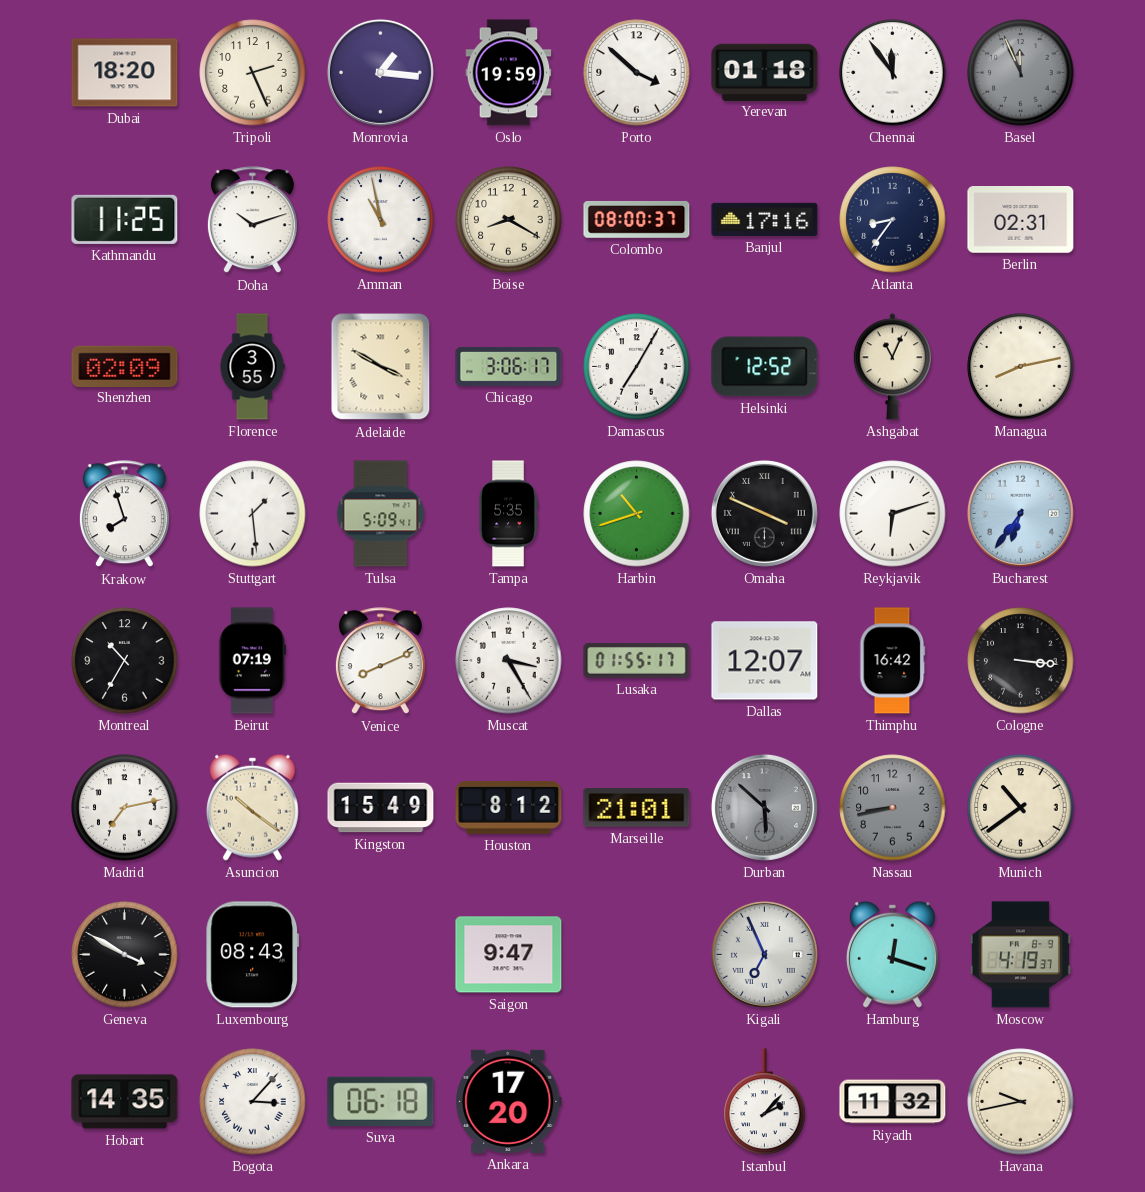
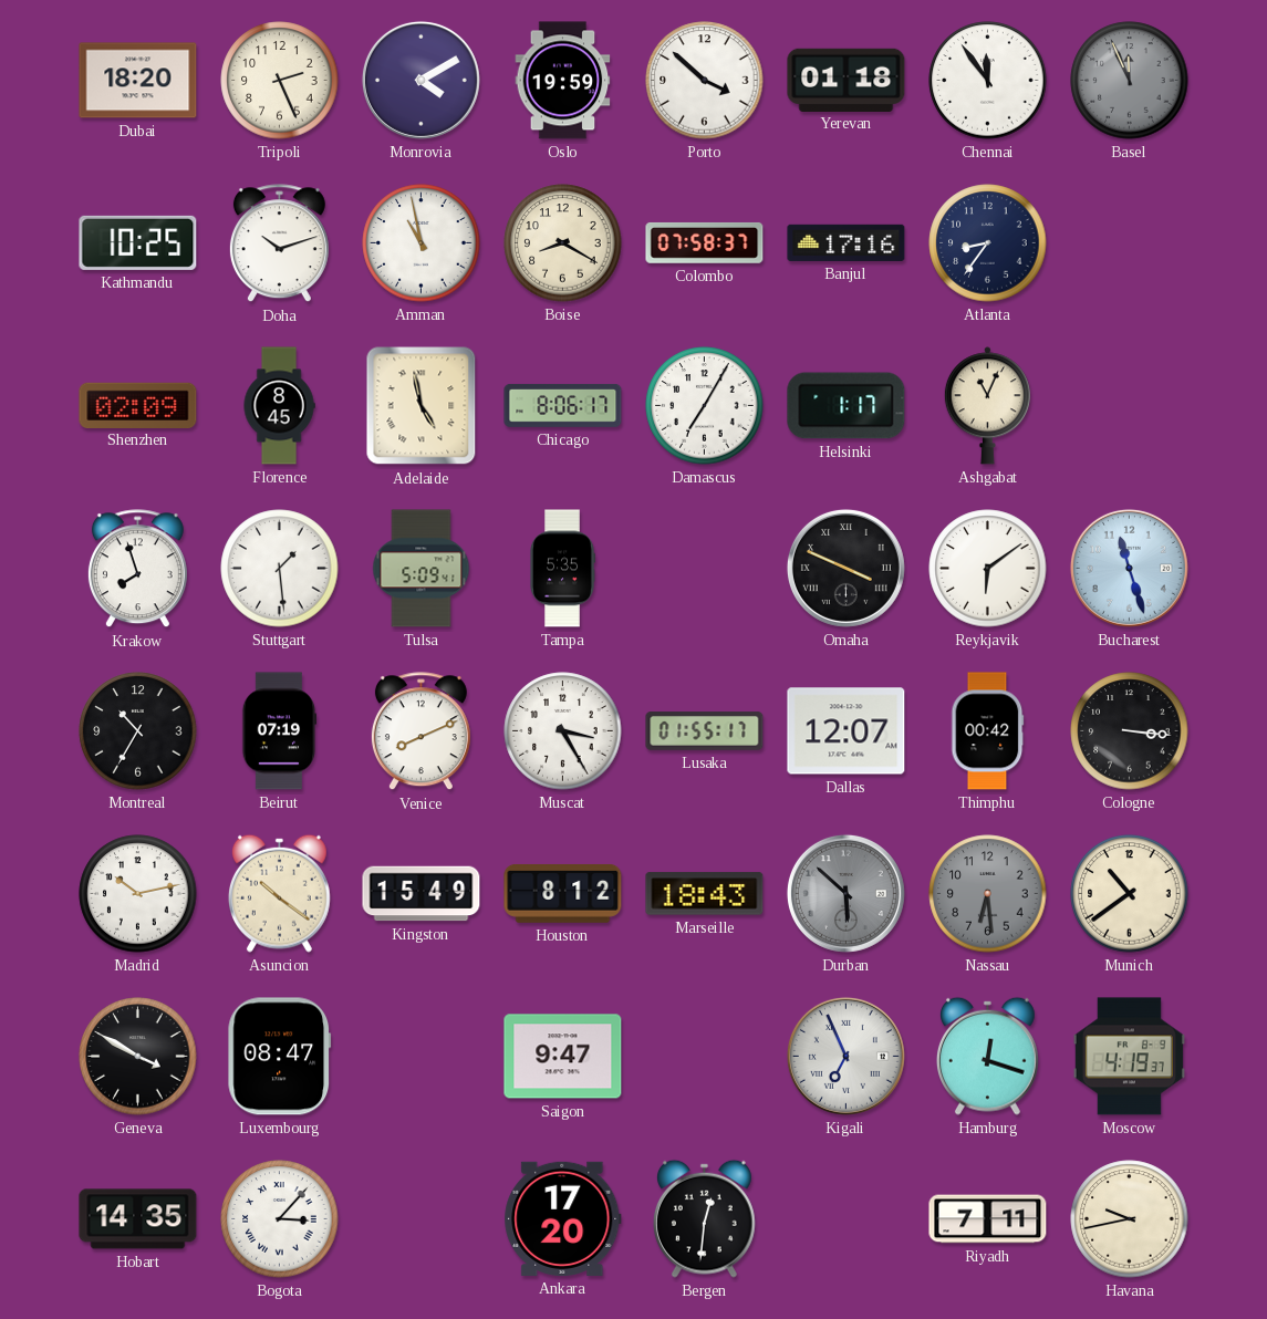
Monrovia: 1:16 -> 4:10 (420, 80)
Kathmandu: 11:25 -> 10:25 (138, 242)
Colombo: 08:00 -> 07:58 (705, 242)
Berlin: 02:31 -> none (1021, 220)
Florence: 3:55 -> 8:45 (279, 406)
Adelaide: 3:50 -> 4:58 (422, 406)
Chicago: 3:06 -> 8:06 (563, 405)
Helsinki: 12:52 -> 1:17 (847, 406)
Managua: 8:13 -> none (1021, 367)
Harbin: 10:42 -> none (637, 514)
Reykjavik: 6:12 -> 6:09 (988, 569)
Bucharest: 6:36 -> 11:27 (1129, 568)
Thimphu: 16:42 -> 00:42 (988, 731)
Madrid: 7:13 -> 10:13 (138, 894)
Marseille: 21:01 -> 18:43 (705, 894)
Nassau: 8:43 -> 6:29 (988, 894)
Luxembourg: 08:43 -> 08:47 (280, 1057)
Suva: 06:18 -> none (381, 1101)
Bergen: none -> 12:31 (704, 1218)
Istanbul: 2:07 -> none (765, 1102)
Riyadh: 11:32 -> 7:11 (988, 1219)
